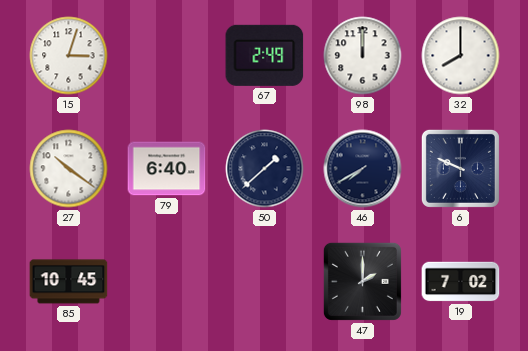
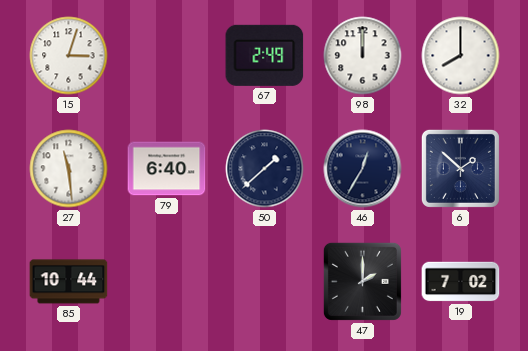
27: 10:21 -> 11:29 (69, 169)
46: 7:40 -> 12:35 (363, 169)
6: 9:49 -> 1:52 (460, 168)
85: 10:45 -> 10:44 (69, 282)
